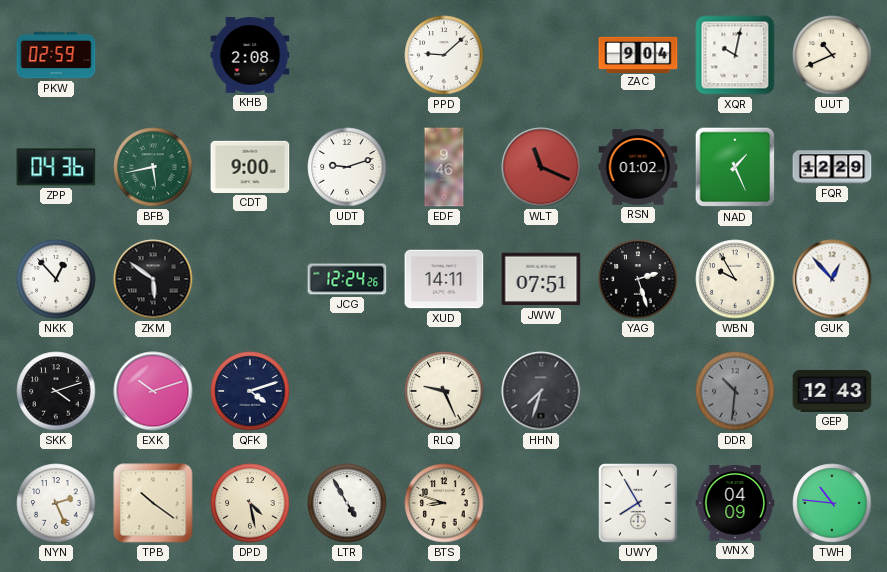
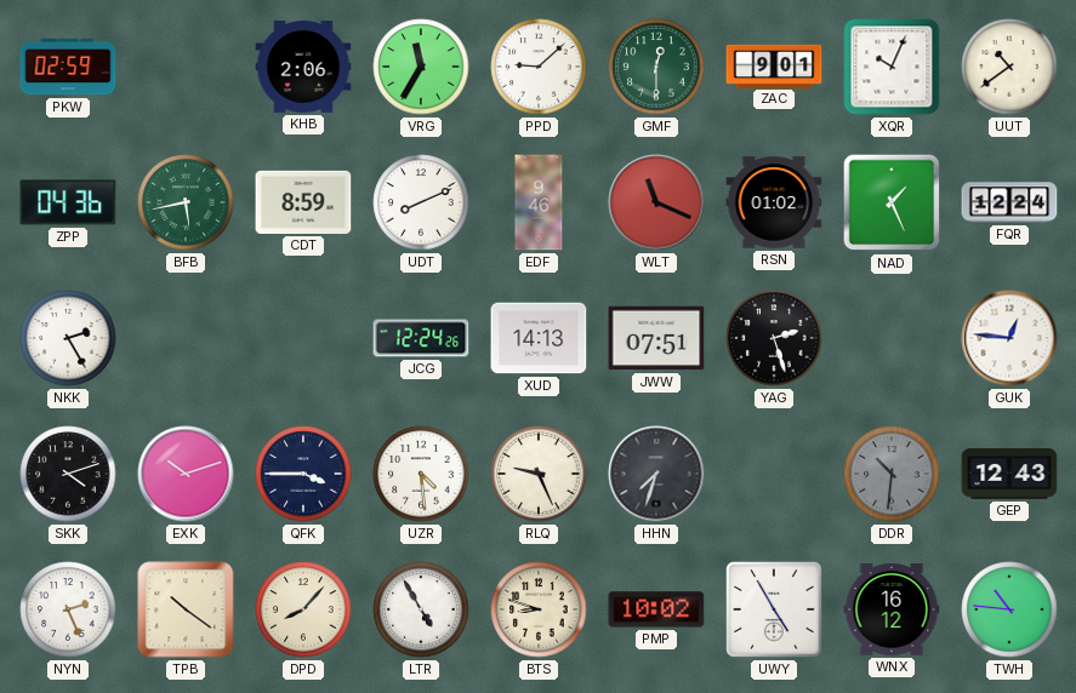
KHB: 2:08 -> 2:06 (303, 67)
VRG: none -> 11:35 (421, 67)
GMF: none -> 12:30 (656, 67)
ZAC: 9:04 -> 9:01 (774, 65)
XQR: 10:02 -> 10:04 (892, 67)
UUT: 10:41 -> 10:39 (1009, 67)
CDT: 9:00 -> 8:59 (303, 202)
UDT: 9:12 -> 8:11 (421, 202)
FQR: 12:29 -> 12:24 (1009, 202)
NKK: 12:53 -> 2:25 (68, 338)
ZKM: 5:51 -> none (153, 279)
XUD: 14:11 -> 14:13 (539, 338)
WBN: 9:55 -> none (735, 279)
GUK: 12:53 -> 12:46 (1009, 338)
QFK: 4:12 -> 3:45 (303, 474)
UZR: none -> 4:29 (421, 474)
DPD: 4:28 -> 8:07 (303, 609)
PMP: none -> 10:02 (656, 609)
UWY: 7:55 -> 4:55 (774, 609)
WNX: 04:09 -> 16:12 (892, 611)
